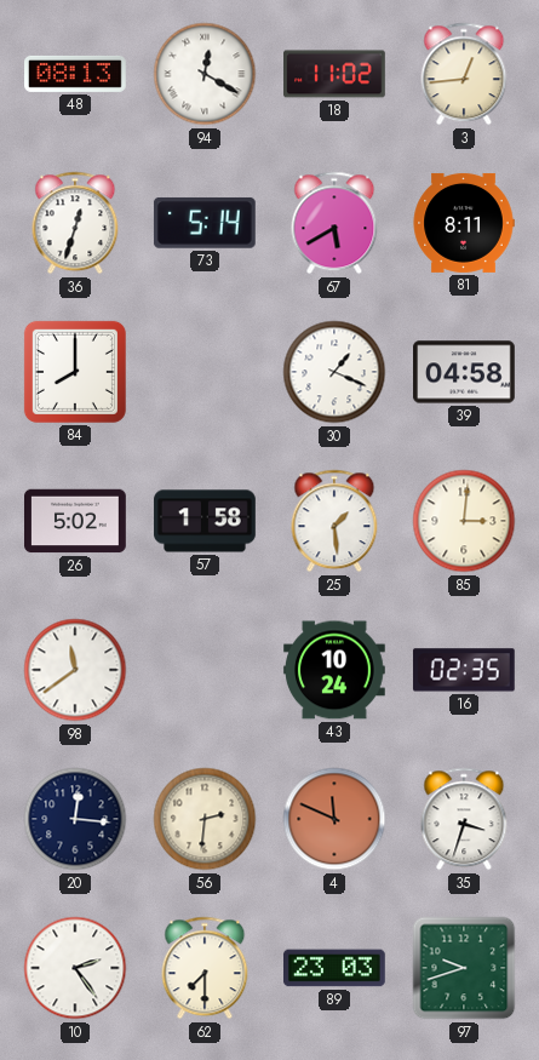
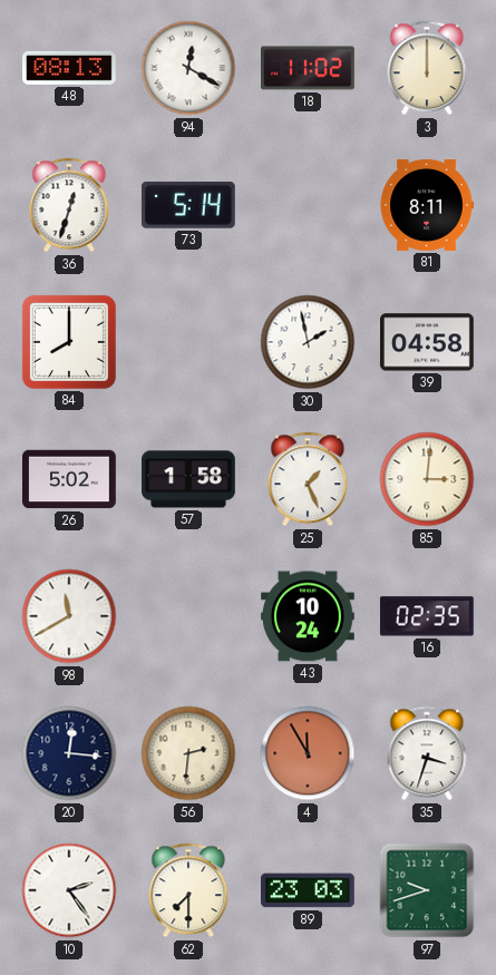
3: 12:44 -> 12:00 (427, 68)
67: 5:40 -> none (334, 223)
30: 1:19 -> 1:58 (308, 342)
25: 1:29 -> 1:26 (308, 479)
98: 11:39 -> 11:40 (69, 616)
4: 11:49 -> 11:55 (308, 753)
